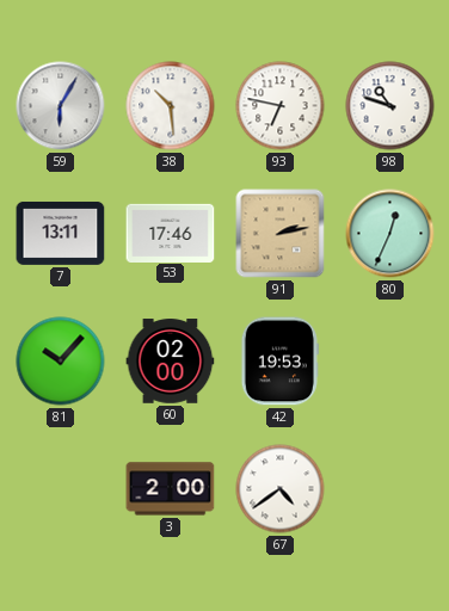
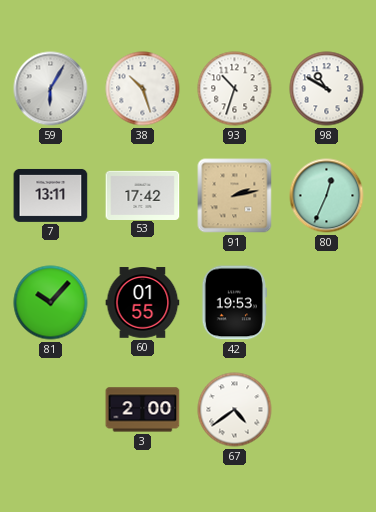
38: 10:29 -> 10:27 (143, 89)
93: 6:47 -> 10:33 (235, 89)
98: 10:48 -> 10:50 (327, 89)
53: 17:46 -> 17:42 (143, 195)
60: 02:00 -> 01:55 (143, 303)
